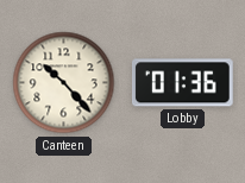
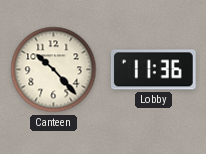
Lobby: 01:36 -> 11:36 (154, 70)
